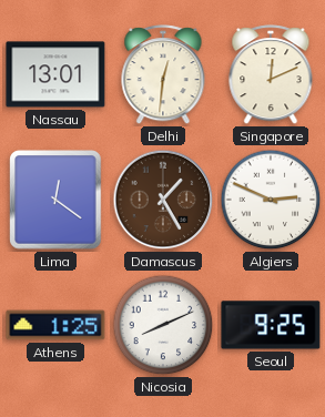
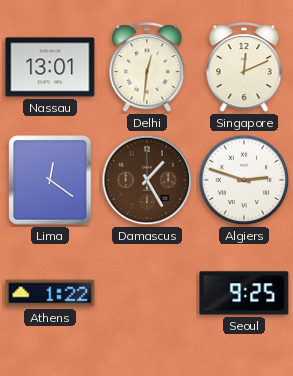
Algiers: 2:49 -> 2:48 (244, 180)
Athens: 1:25 -> 1:22 (50, 293)
Nicosia: 8:11 -> none (163, 325)
